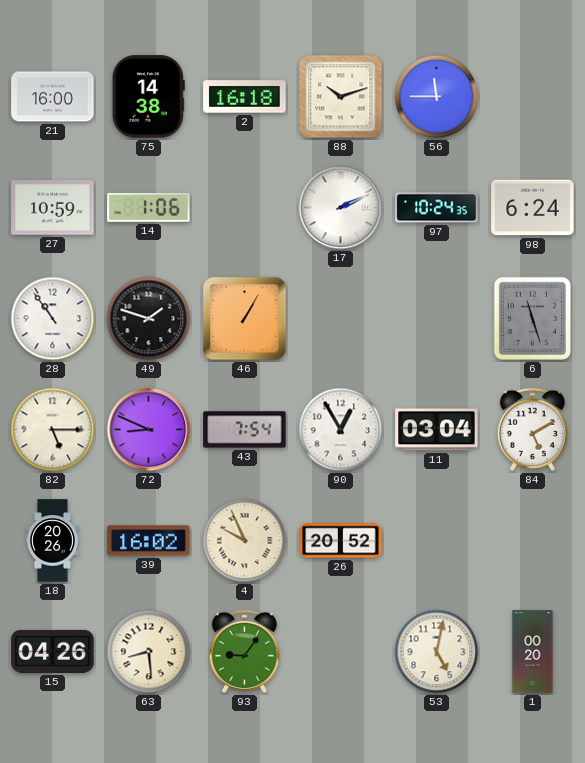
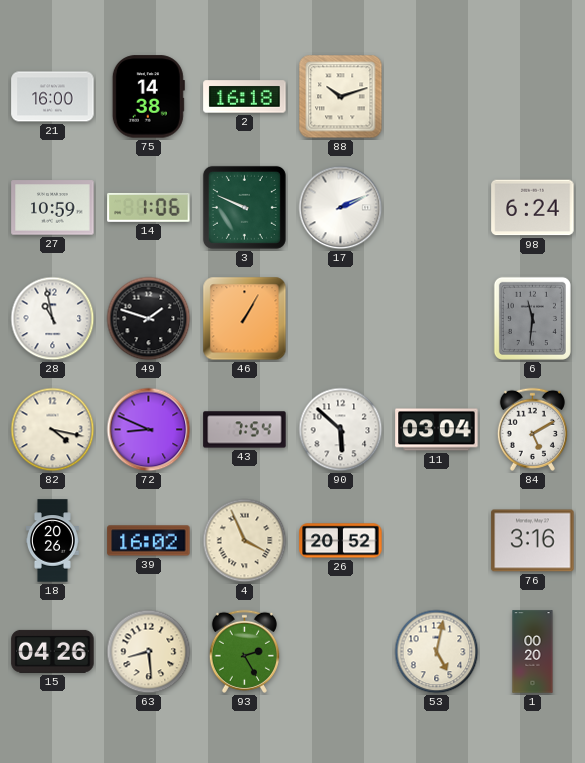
56: 11:45 -> none (437, 97)
3: none -> 9:49 (244, 207)
97: 10:24 -> none (437, 208)
28: 10:54 -> 10:58 (53, 319)
6: 11:27 -> 11:31 (532, 318)
82: 5:15 -> 4:17 (53, 430)
90: 12:55 -> 5:52 (341, 430)
4: 9:56 -> 3:56 (245, 541)
76: none -> 3:16 (533, 541)
93: 9:06 -> 2:25 (244, 651)
